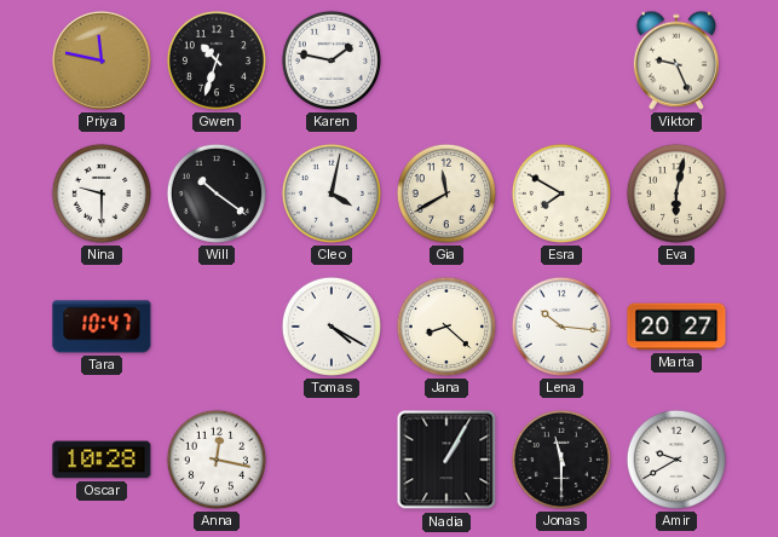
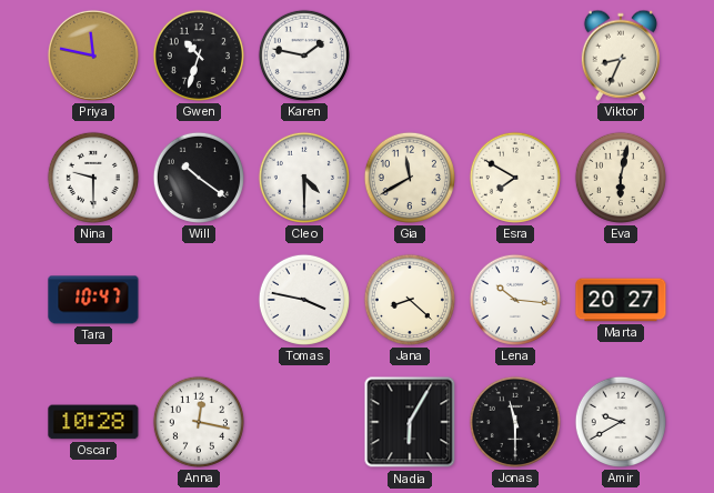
Viktor: 9:26 -> 8:34 (621, 56)
Cleo: 4:02 -> 4:30 (304, 178)
Tomas: 4:20 -> 3:47 (304, 300)
Nadia: 1:05 -> 6:05 (410, 422)
